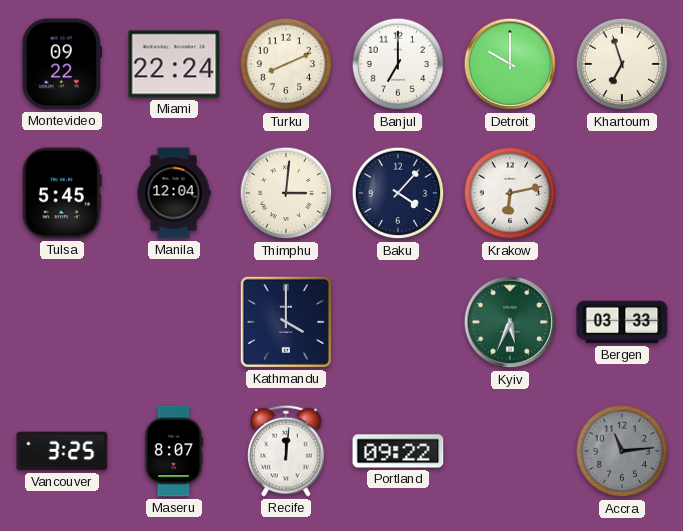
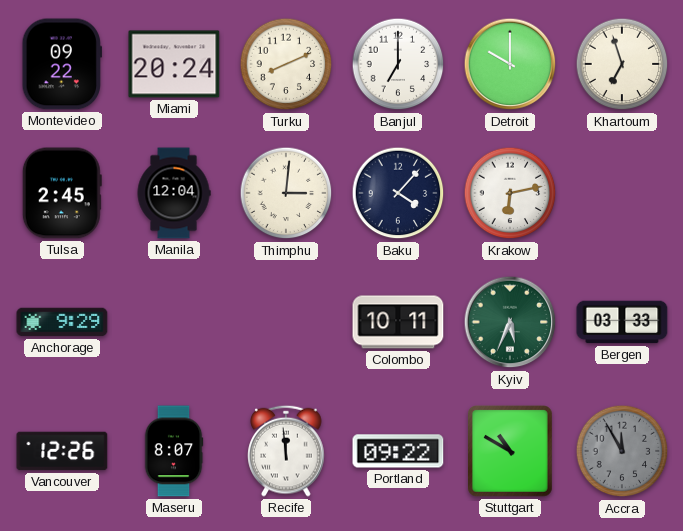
Miami: 22:24 -> 20:24 (174, 64)
Tulsa: 5:45 -> 2:45 (62, 193)
Anchorage: none -> 9:29 (62, 322)
Kathmandu: 4:00 -> none (286, 322)
Colombo: none -> 10:11 (398, 322)
Vancouver: 3:25 -> 12:26 (62, 451)
Recife: 12:01 -> 11:59 (286, 451)
Stuttgart: none -> 10:50 (510, 451)
Accra: 11:14 -> 11:55 (622, 451)
